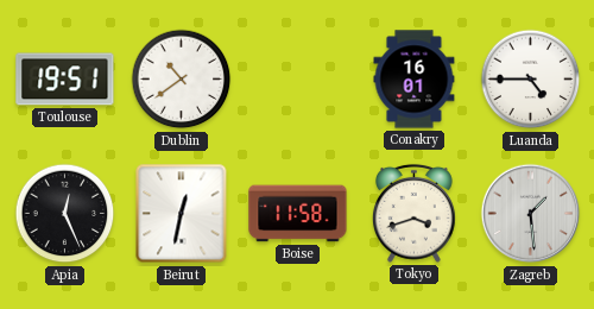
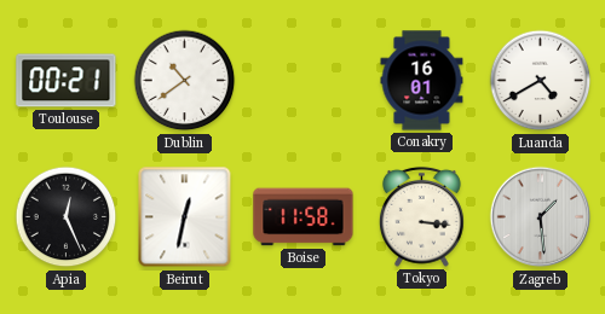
Toulouse: 19:51 -> 00:21 (67, 81)
Luanda: 4:45 -> 4:40 (541, 81)
Tokyo: 3:42 -> 3:16 (421, 216)
